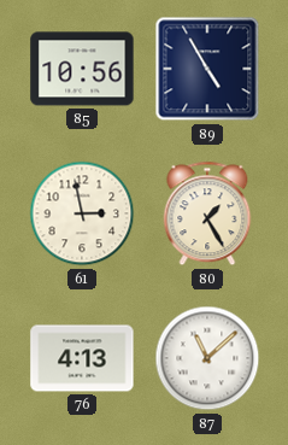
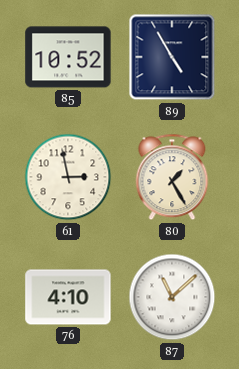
85: 10:56 -> 10:52 (68, 57)
76: 4:13 -> 4:10 (68, 297)
